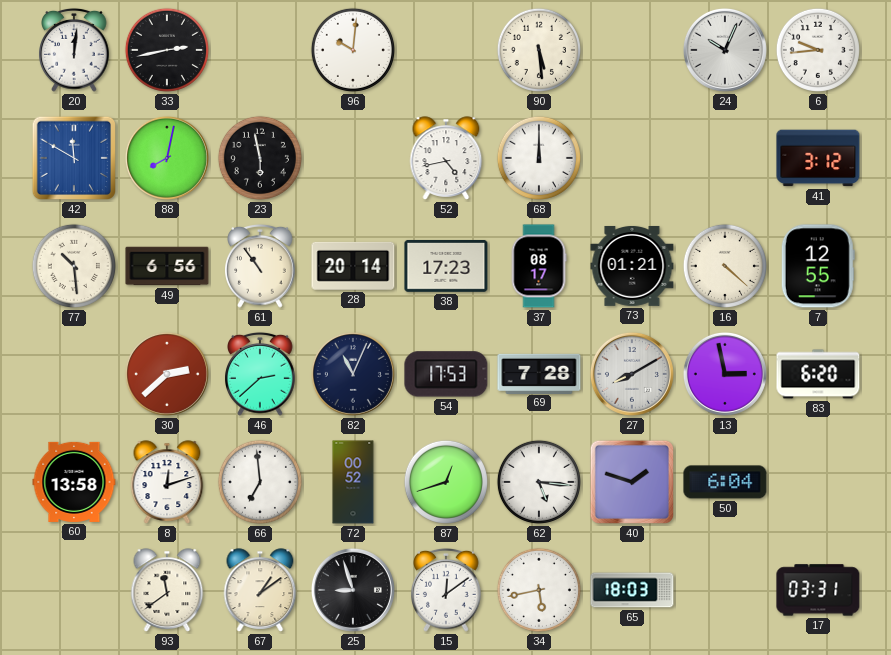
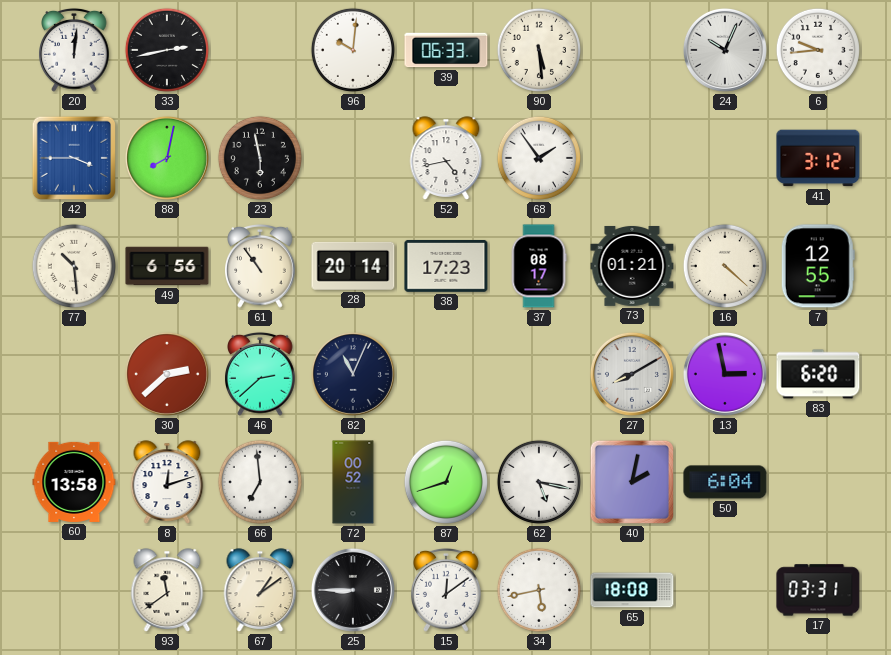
39: none -> 06:33 (446, 50)
42: 11:50 -> 3:45 (74, 158)
68: 12:00 -> 1:54 (539, 158)
54: 17:53 -> none (446, 374)
69: 7:28 -> none (539, 373)
62: 5:16 -> 5:17 (539, 482)
40: 1:48 -> 2:02 (632, 482)
25: 8:57 -> 8:45 (353, 590)
65: 18:03 -> 18:08 (632, 590)
